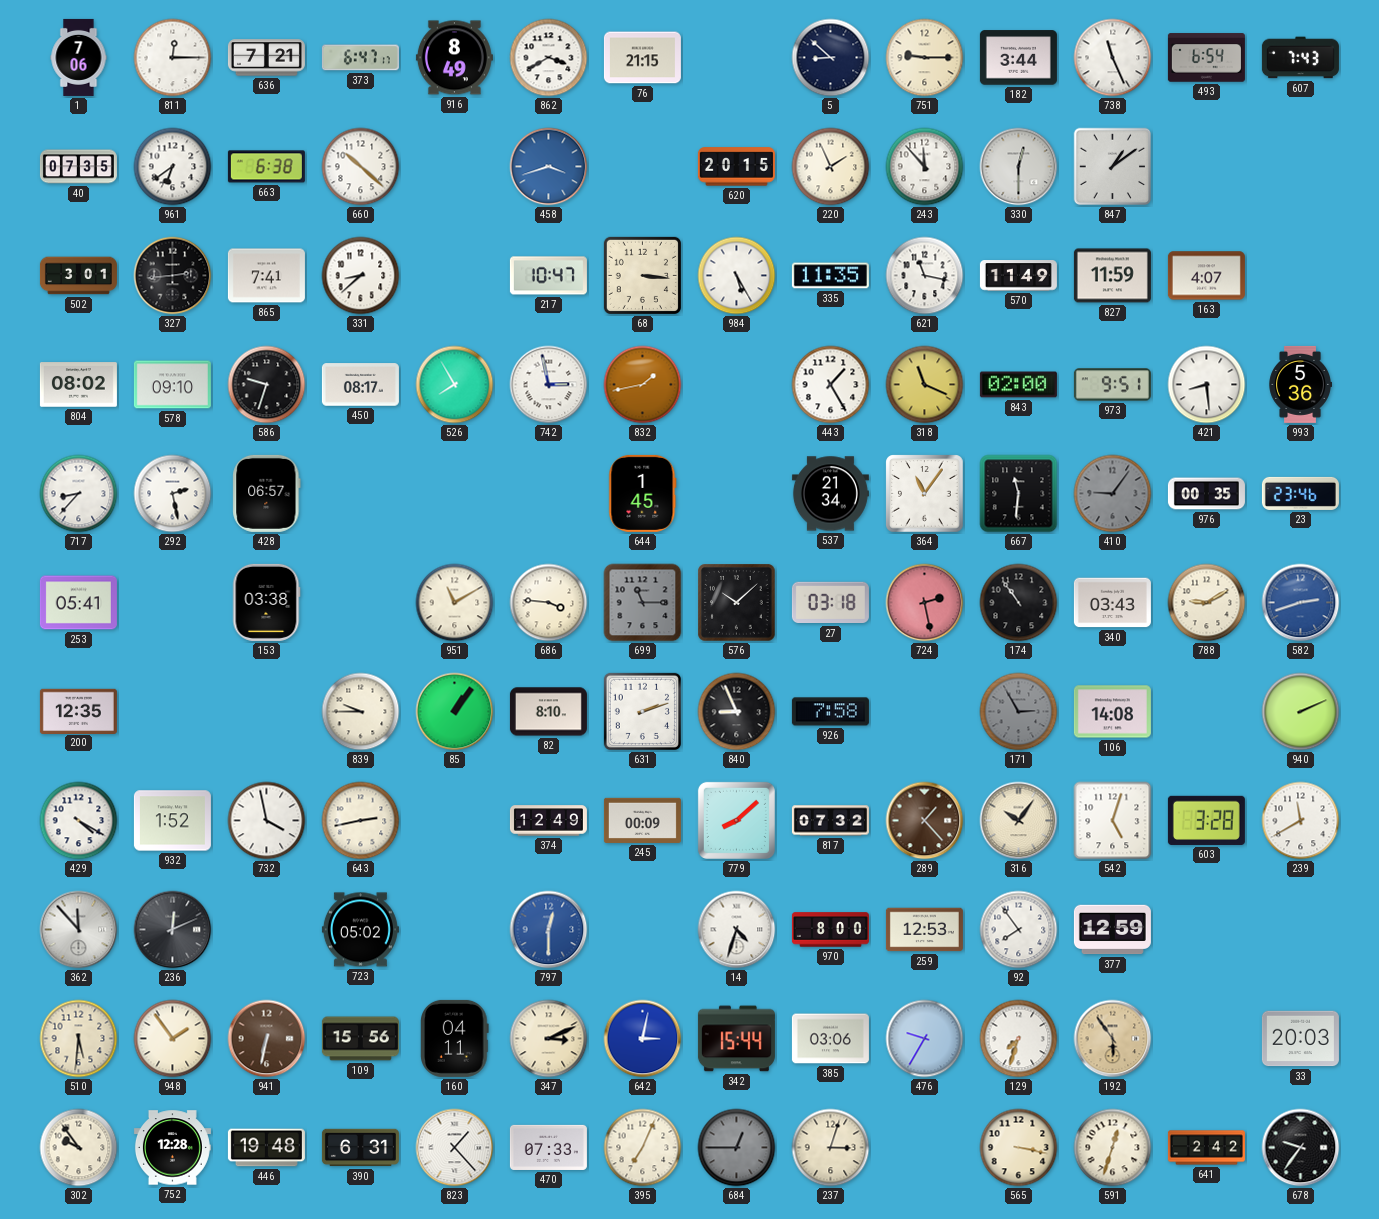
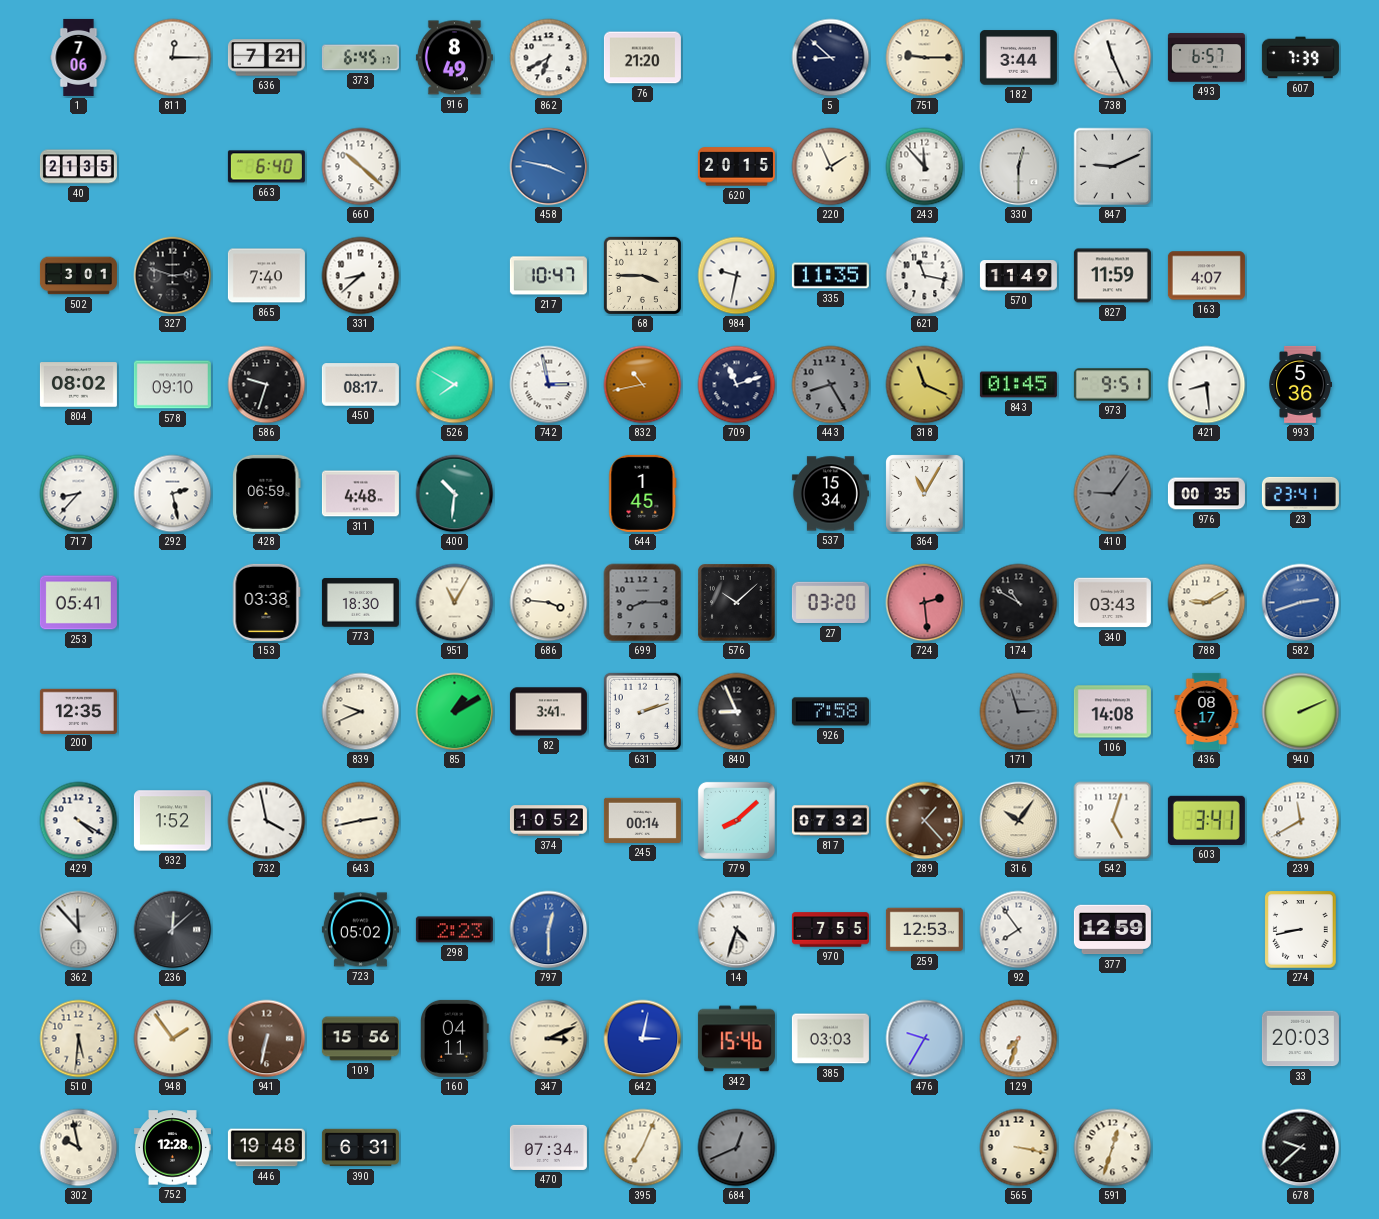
373: 6:47 -> 6:45 (360, 58)
862: 3:40 -> 6:40 (549, 58)
76: 21:15 -> 21:20 (642, 58)
493: 6:54 -> 6:57 (1206, 58)
607: 7:43 -> 7:39 (1300, 58)
40: 07:35 -> 21:35 (78, 167)
961: 6:39 -> none (173, 167)
663: 6:38 -> 6:40 (266, 167)
458: 3:42 -> 3:47 (549, 167)
847: 1:09 -> 9:11 (1113, 167)
327: 2:44 -> 2:48 (173, 276)
865: 7:41 -> 7:40 (266, 276)
68: 3:16 -> 3:45 (642, 275)
984: 5:25 -> 9:32 (737, 276)
526: 7:55 -> 7:50 (455, 385)
832: 1:43 -> 10:43 (643, 385)
709: none -> 11:12 (737, 385)
443: 1:25 -> 8:25 (831, 385)
443 dial: white -> grey (831, 385)
843: 02:00 -> 01:45 (1018, 385)
428: 06:57 -> 06:59 (267, 493)
311: none -> 4:48 (360, 494)
400: none -> 10:31 (455, 494)
537: 21:34 -> 15:34 (830, 494)
364: 11:06 -> 11:05 (925, 494)
667: 11:31 -> none (1019, 494)
23: 23:46 -> 23:41 (1300, 493)
773: none -> 18:30 (360, 603)
951: 11:10 -> 11:05 (455, 603)
699: 11:15 -> 8:15 (643, 603)
27: 03:18 -> 03:20 (830, 603)
724: 2:28 -> 2:29 (925, 603)
174: 10:54 -> 10:50 (1019, 603)
839: 9:45 -> 9:41 (361, 712)
85: 1:06 -> 1:10 (455, 712)
82: 8:10 -> 3:41 (548, 712)
171: 2:55 -> 2:57 (1019, 712)
436: none -> 08:17 (1207, 711)
374: 12:49 -> 10:52 (548, 821)
245: 00:09 -> 00:14 (642, 820)
603: 3:28 -> 3:41 (1206, 820)
236: 12:11 -> 12:08 (173, 930)
298: none -> 2:23 (454, 930)
970: 8:00 -> 7:55 (830, 930)
274: none -> 8:43 (1301, 930)
342: 15:44 -> 15:46 (736, 1039)
385: 03:06 -> 03:03 (830, 1039)
192: 5:54 -> none (1113, 1039)
302: 9:54 -> 9:58 (79, 1148)
823: 1:23 -> none (455, 1148)
470: 07:33 -> 07:34 (548, 1147)
684: 12:45 -> 12:41 (737, 1148)
237: 3:03 -> none (831, 1148)
641: 2:42 -> none (1206, 1148)
678: 9:36 -> 9:38 (1301, 1148)
